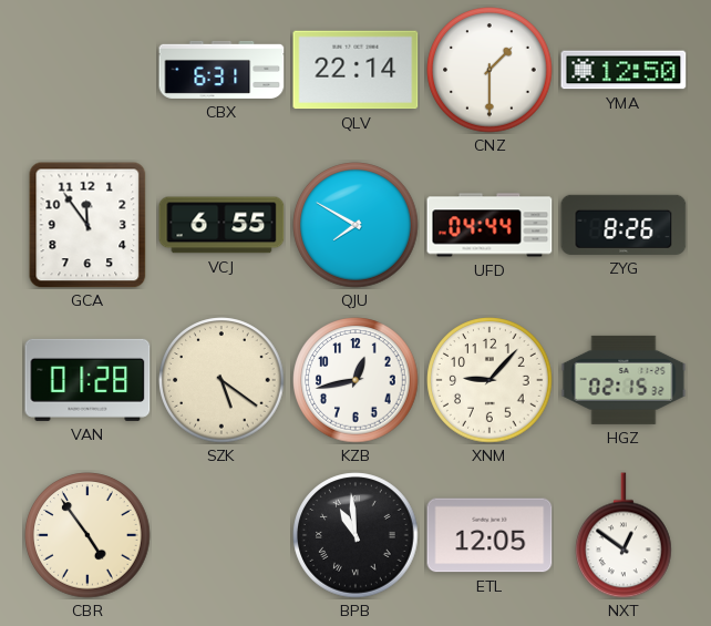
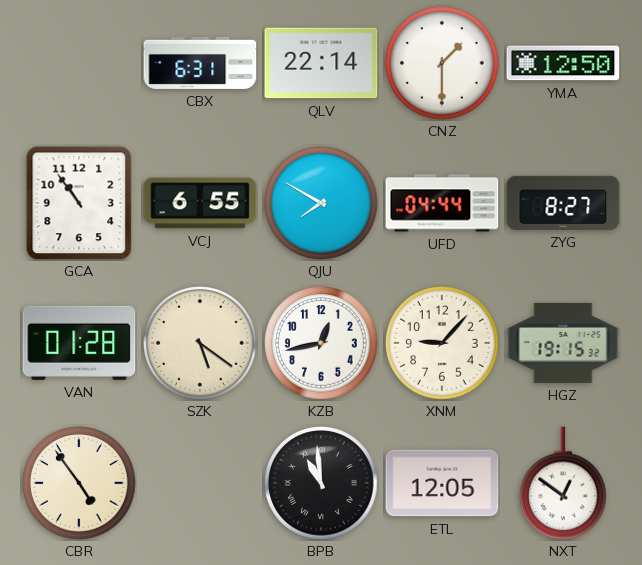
GCA: 11:54 -> 10:54 (79, 203)
ZYG: 8:26 -> 8:27 (563, 203)
HGZ: 02:15 -> 19:15 (563, 343)
